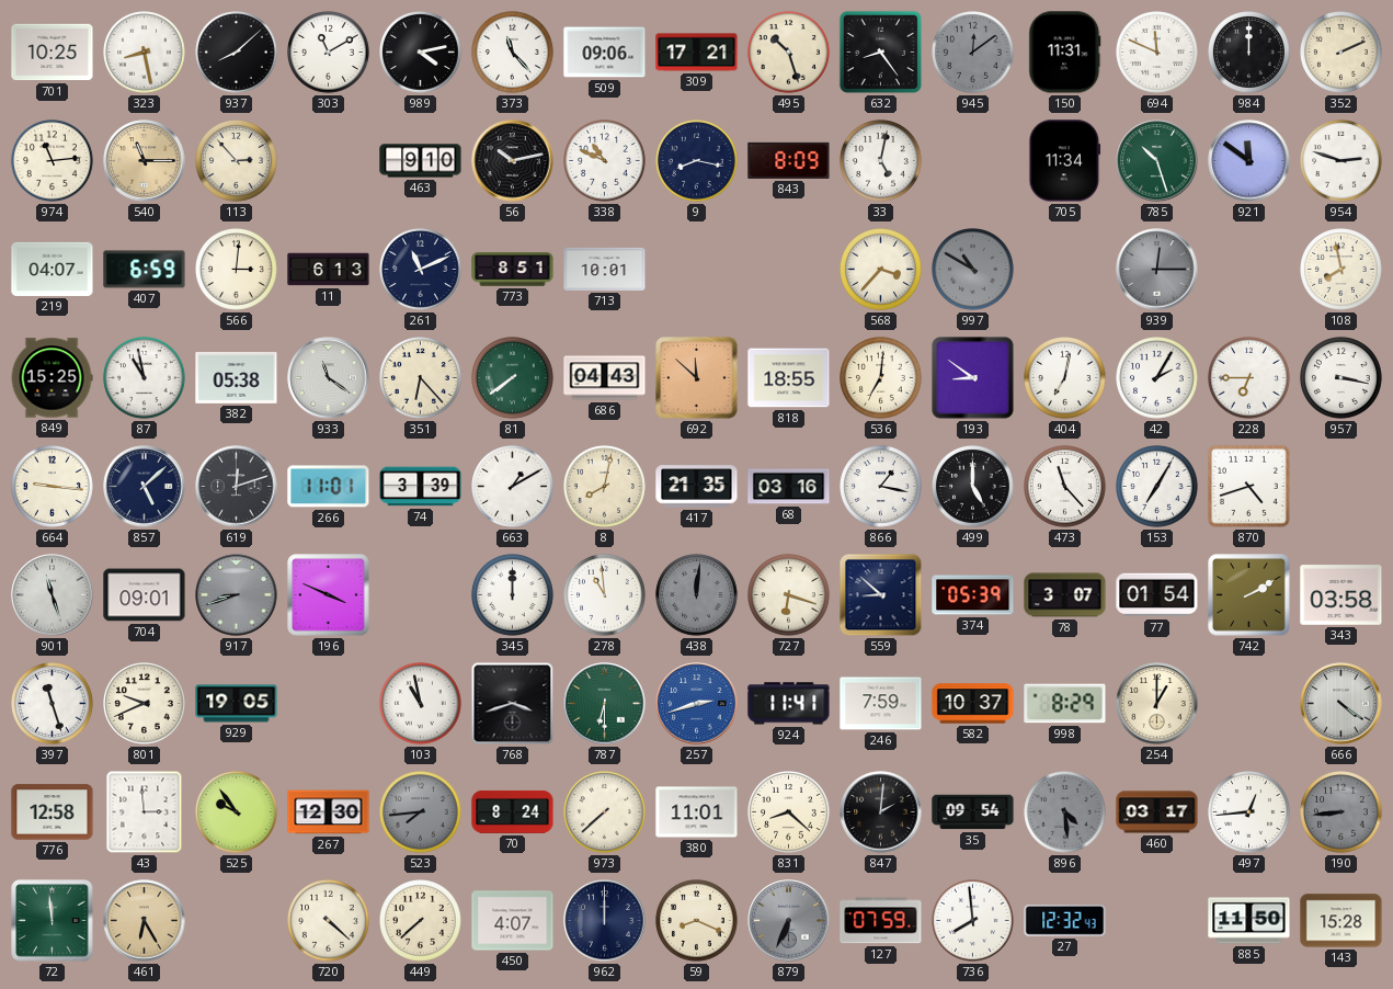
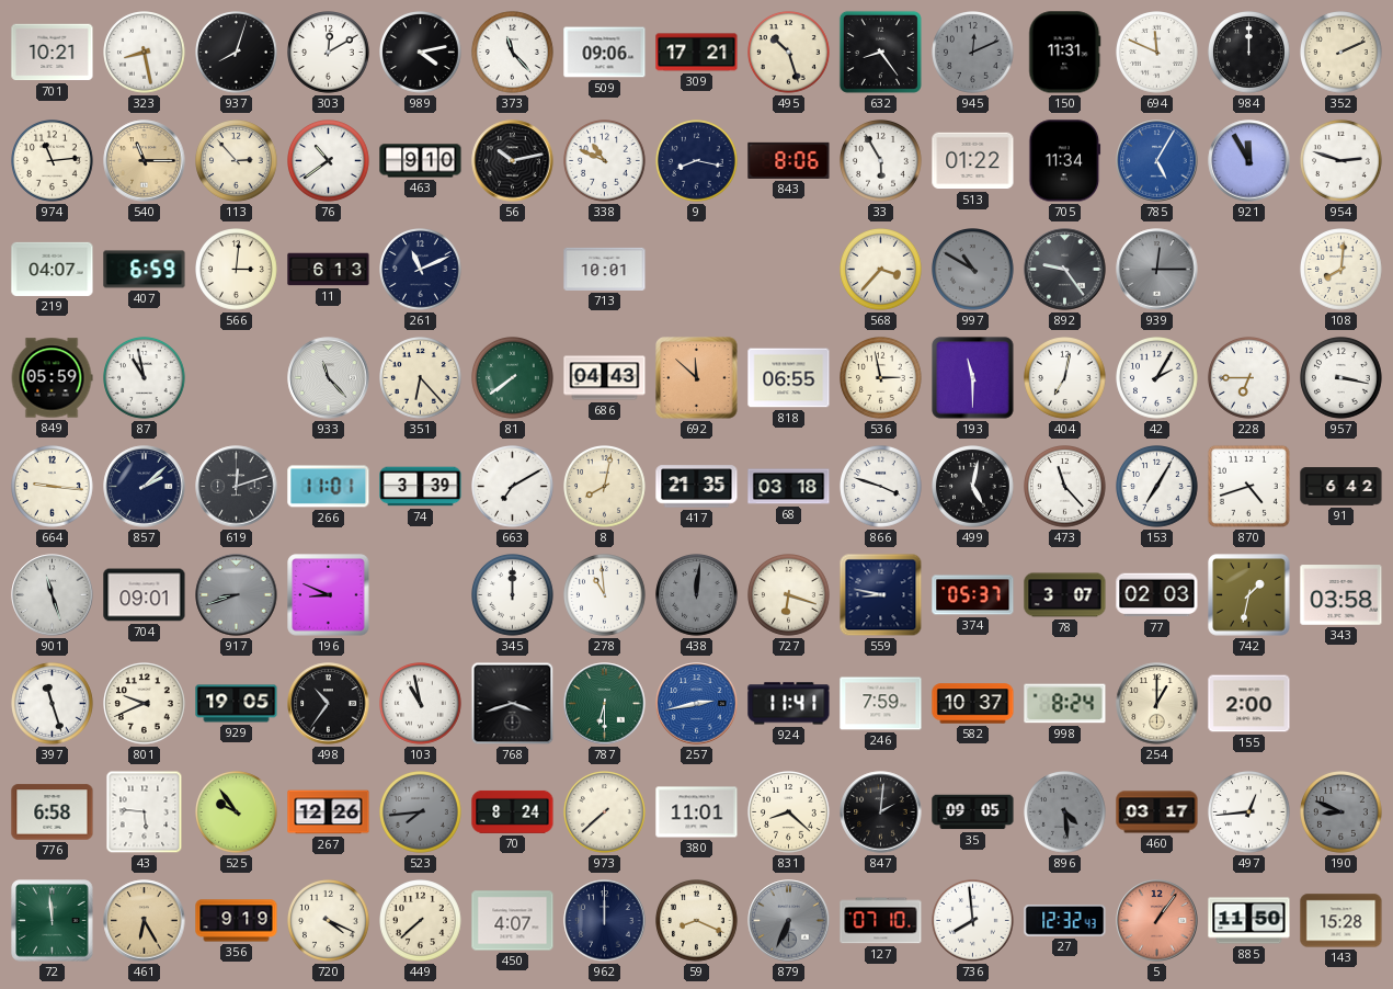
701: 10:25 -> 10:21 (53, 53)
937: 8:08 -> 8:03 (237, 53)
303: 11:10 -> 12:10 (329, 53)
945: 12:09 -> 12:11 (973, 53)
76: none -> 10:39 (329, 161)
843: 8:09 -> 8:06 (789, 160)
33: 5:02 -> 5:55 (881, 161)
513: none -> 01:22 (973, 161)
785: 10:27 -> 5:05 (1157, 161)
785 dial: green -> blue (1157, 161)
921: 11:51 -> 11:55 (1249, 161)
773: 8:51 -> none (513, 270)
892: none -> 9:24 (1065, 270)
108: 7:58 -> 8:01 (1341, 270)
849: 15:25 -> 05:59 (52, 378)
382: 05:38 -> none (237, 377)
933: 11:21 -> 11:23 (329, 378)
818: 18:55 -> 06:55 (789, 378)
536: 7:01 -> 2:58 (881, 378)
193: 8:51 -> 11:30 (973, 378)
857: 5:08 -> 2:08 (145, 487)
663: 1:10 -> 7:10 (513, 487)
68: 03:16 -> 03:18 (789, 487)
866: 1:17 -> 3:48 (881, 487)
499: 5:00 -> 5:02 (973, 487)
91: none -> 6:42 (1341, 487)
196: 3:49 -> 8:49 (329, 595)
559: 8:52 -> 8:47 (881, 595)
374: 05:39 -> 05:37 (973, 595)
77: 01:54 -> 02:03 (1157, 595)
742: 2:10 -> 1:32 (1249, 595)
498: none -> 10:36 (329, 704)
257: 2:42 -> 2:43 (697, 704)
998: 8:29 -> 8:24 (1065, 704)
155: none -> 2:00 (1249, 704)
666: 4:21 -> none (1341, 704)
776: 12:58 -> 6:58 (53, 812)
43: 2:59 -> 5:46 (145, 812)
267: 12:30 -> 12:26 (329, 812)
35: 09:54 -> 09:05 (973, 812)
190: 8:44 -> 8:49 (1341, 812)
356: none -> 9:19 (237, 921)
720: 4:22 -> 4:19 (329, 921)
127: 07:59 -> 07:10 (881, 921)
5: none -> 1:06 (1157, 921)
